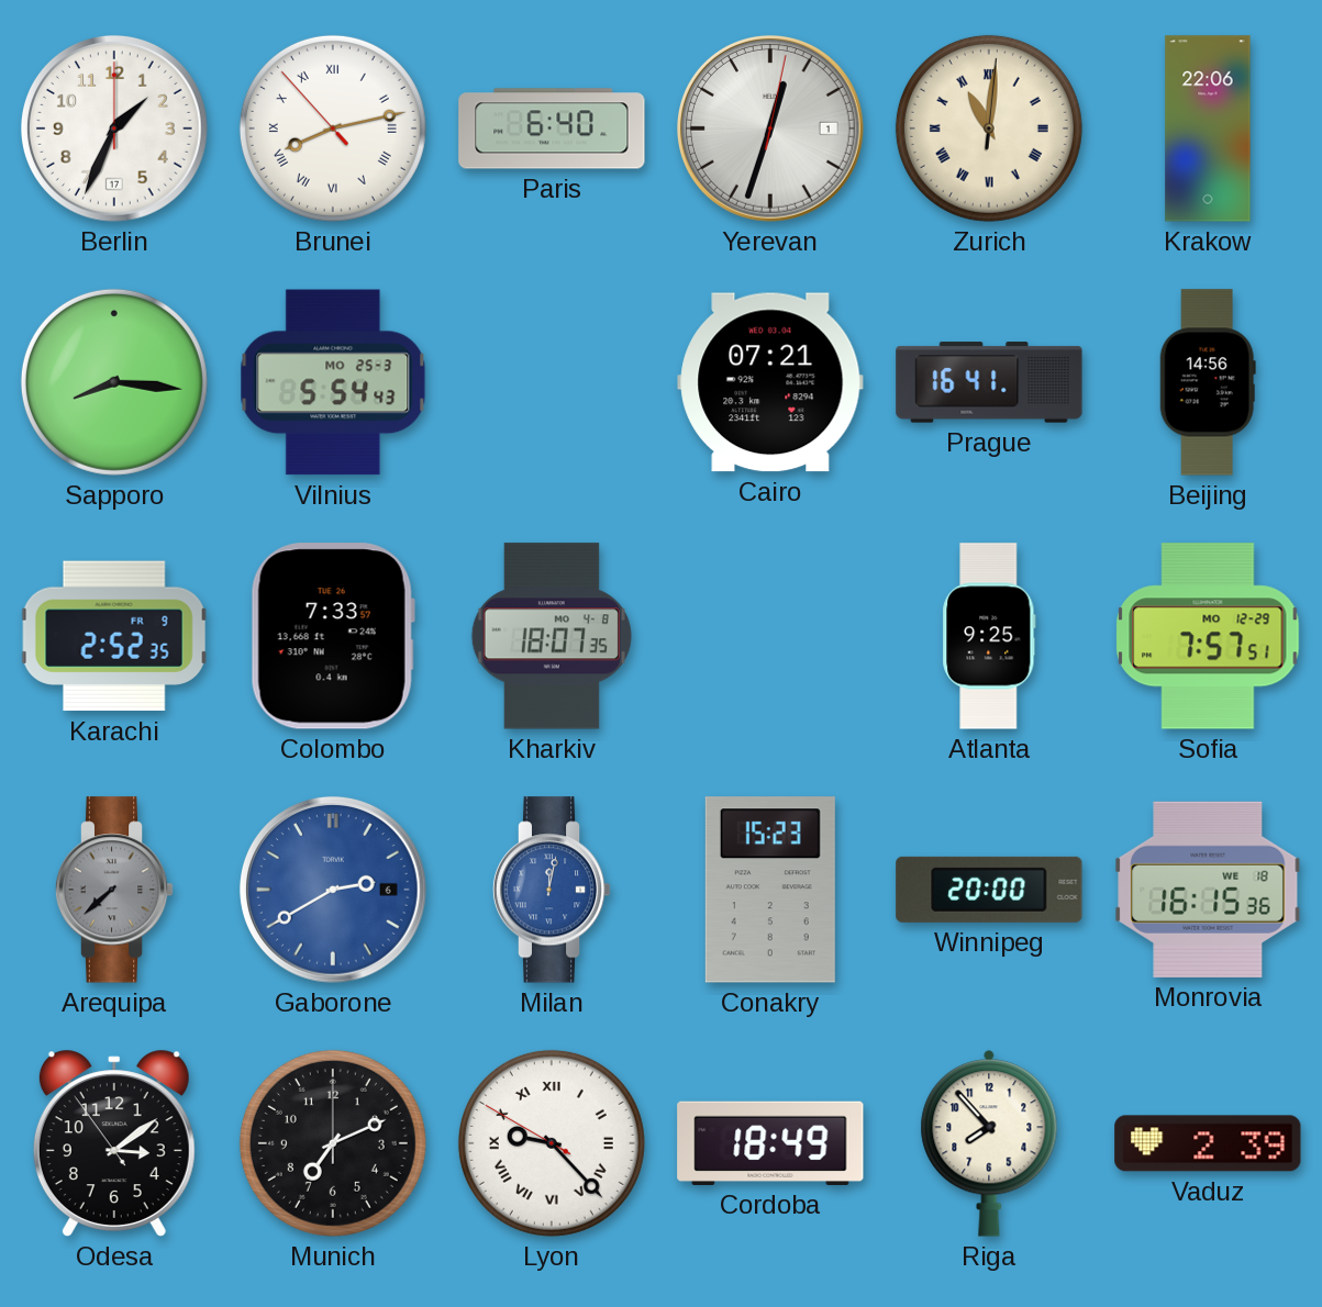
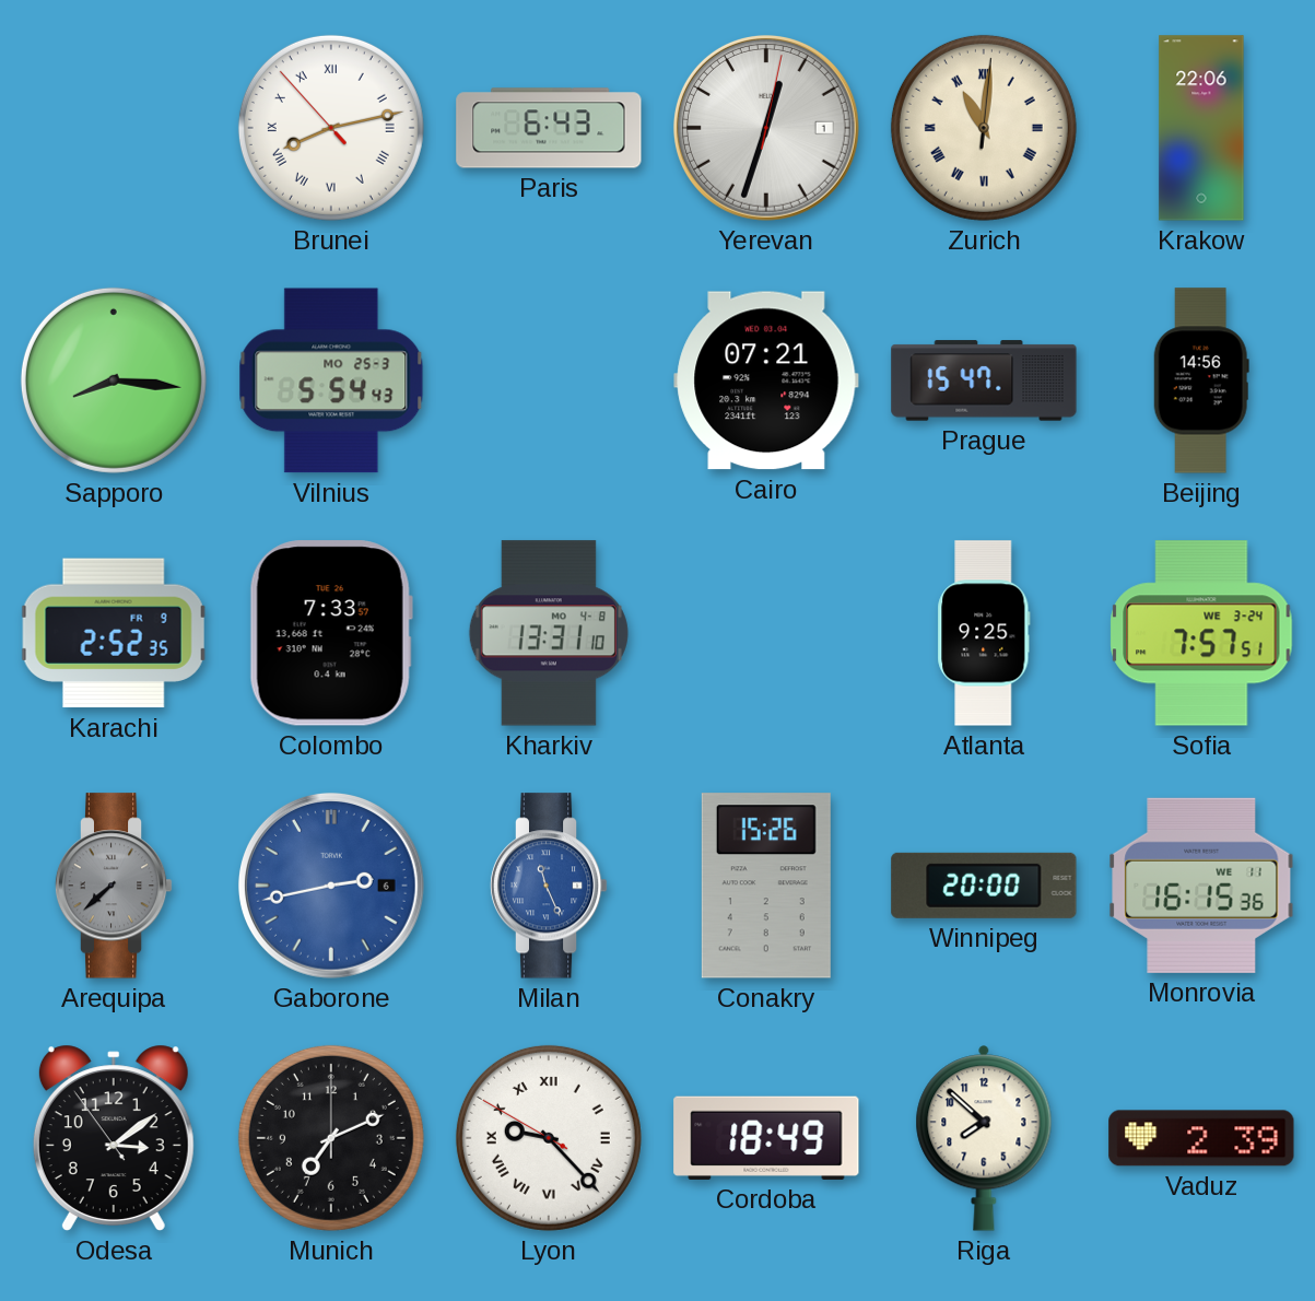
Berlin: 1:34 -> none (114, 129)
Paris: 6:40 -> 6:43 (549, 128)
Prague: 16:41 -> 15:47 (984, 380)
Kharkiv: 18:07 -> 13:31 (549, 633)
Sofia date: MO 12-29 -> WE 3-24 (1201, 633)
Gaborone: 2:40 -> 2:43 (331, 886)
Milan: 12:02 -> 11:26 (549, 886)
Conakry: 15:23 -> 15:26 (766, 886)
Monrovia date: WE 18 -> WE 11 (1201, 886)
Riga: 7:53 -> 7:52 (984, 1138)
